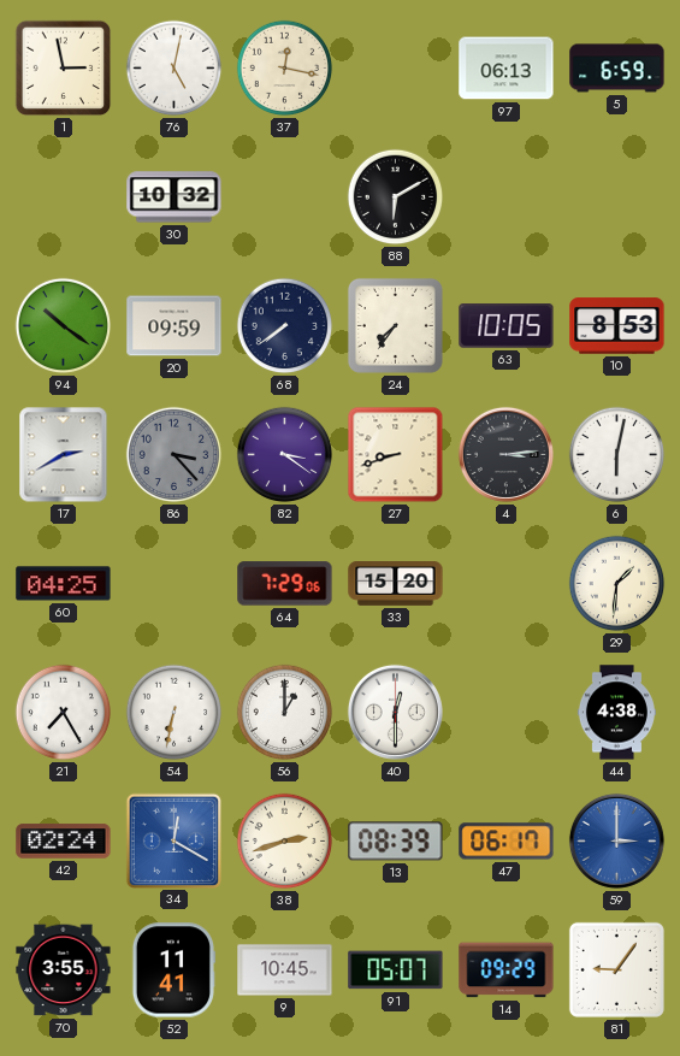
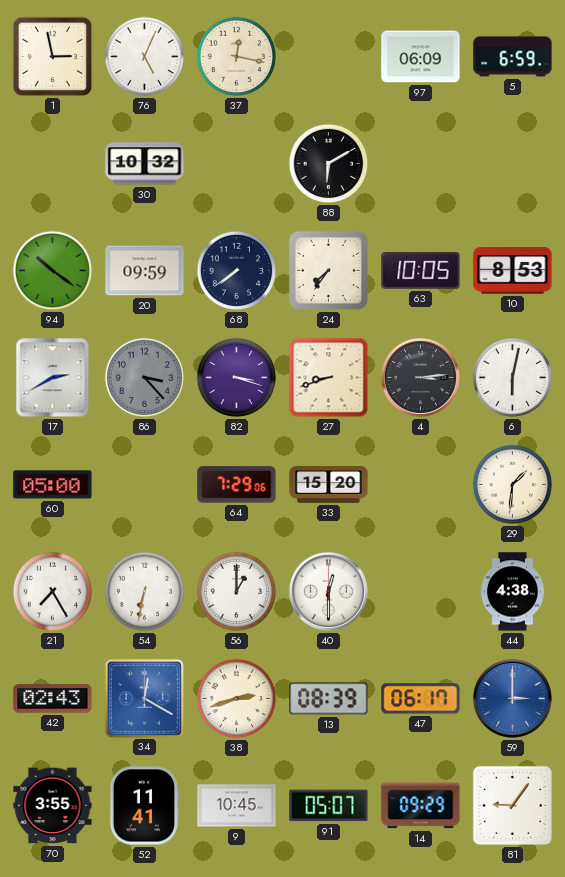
76: 5:02 -> 5:04 (145, 57)
97: 06:13 -> 06:09 (421, 57)
82: 3:21 -> 3:18 (237, 378)
60: 04:25 -> 05:00 (53, 485)
42: 02:24 -> 02:43 (53, 699)
